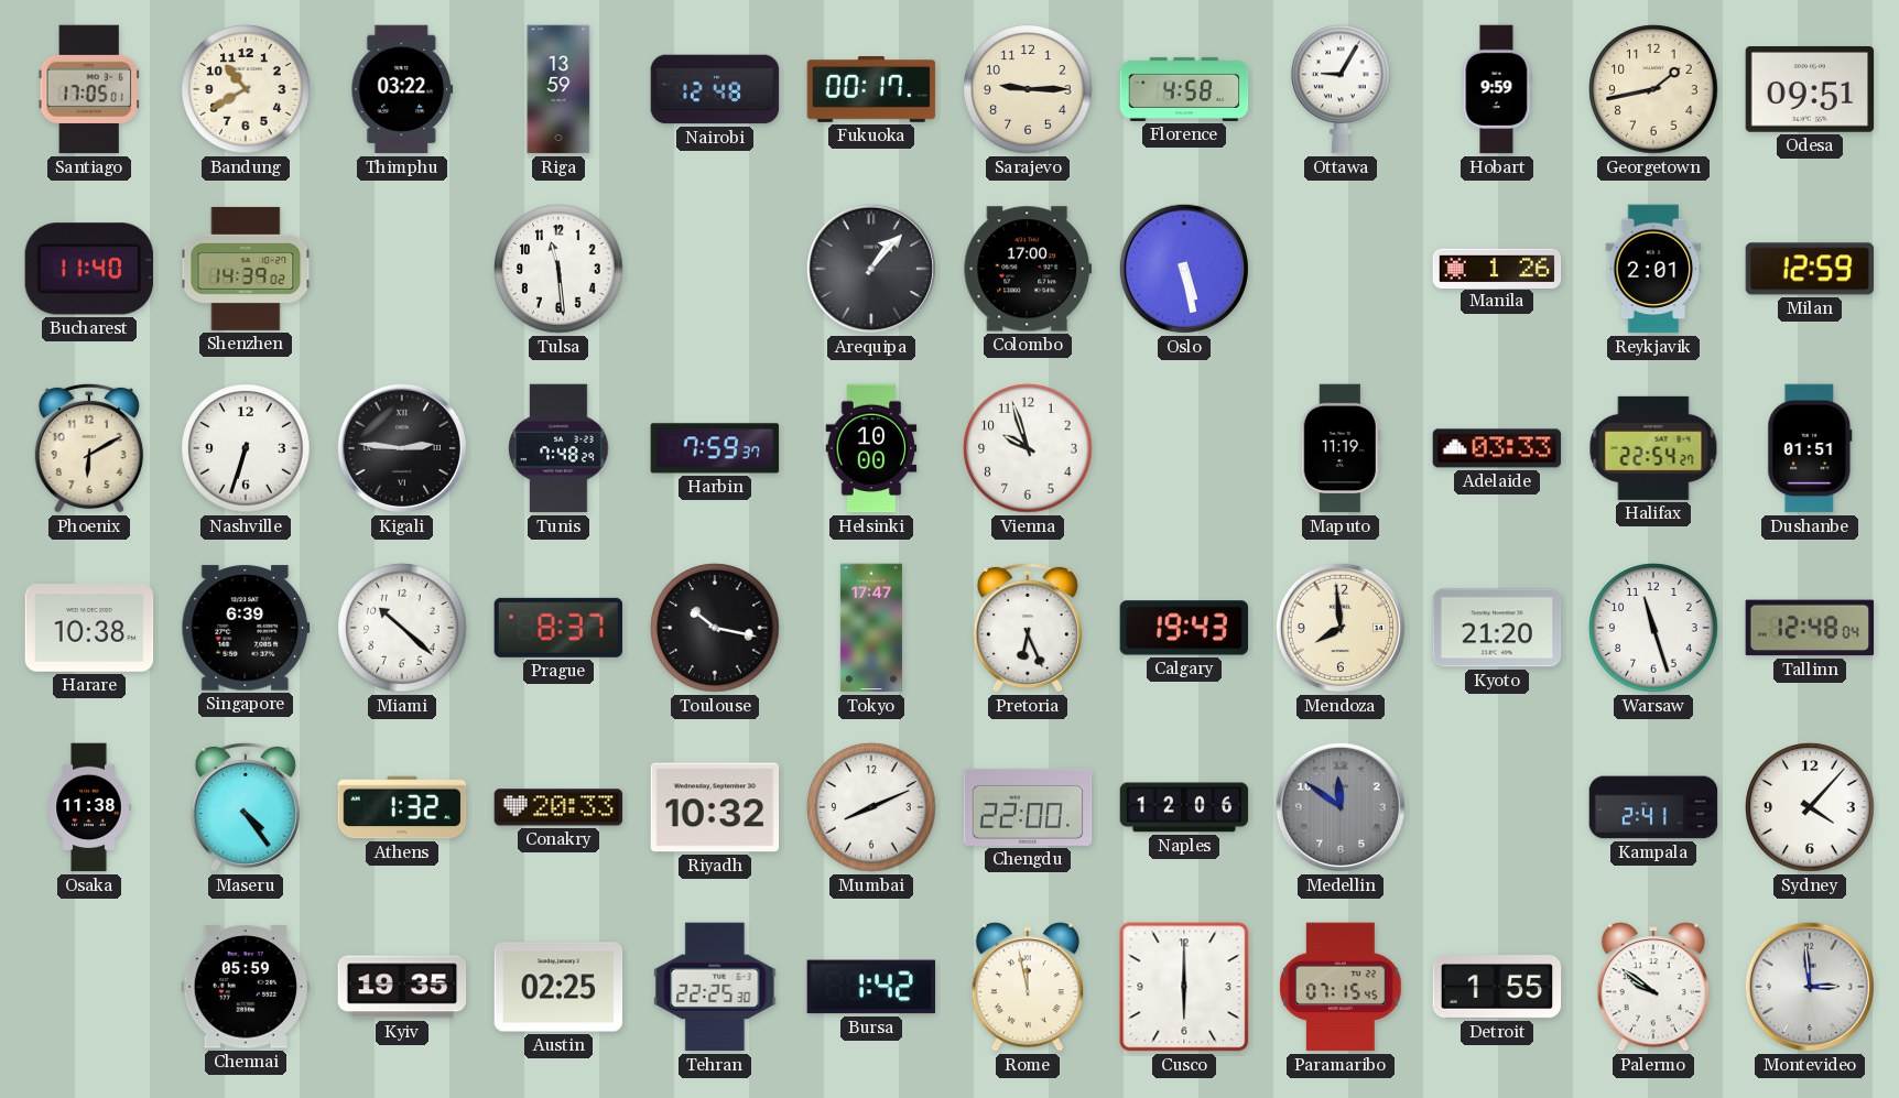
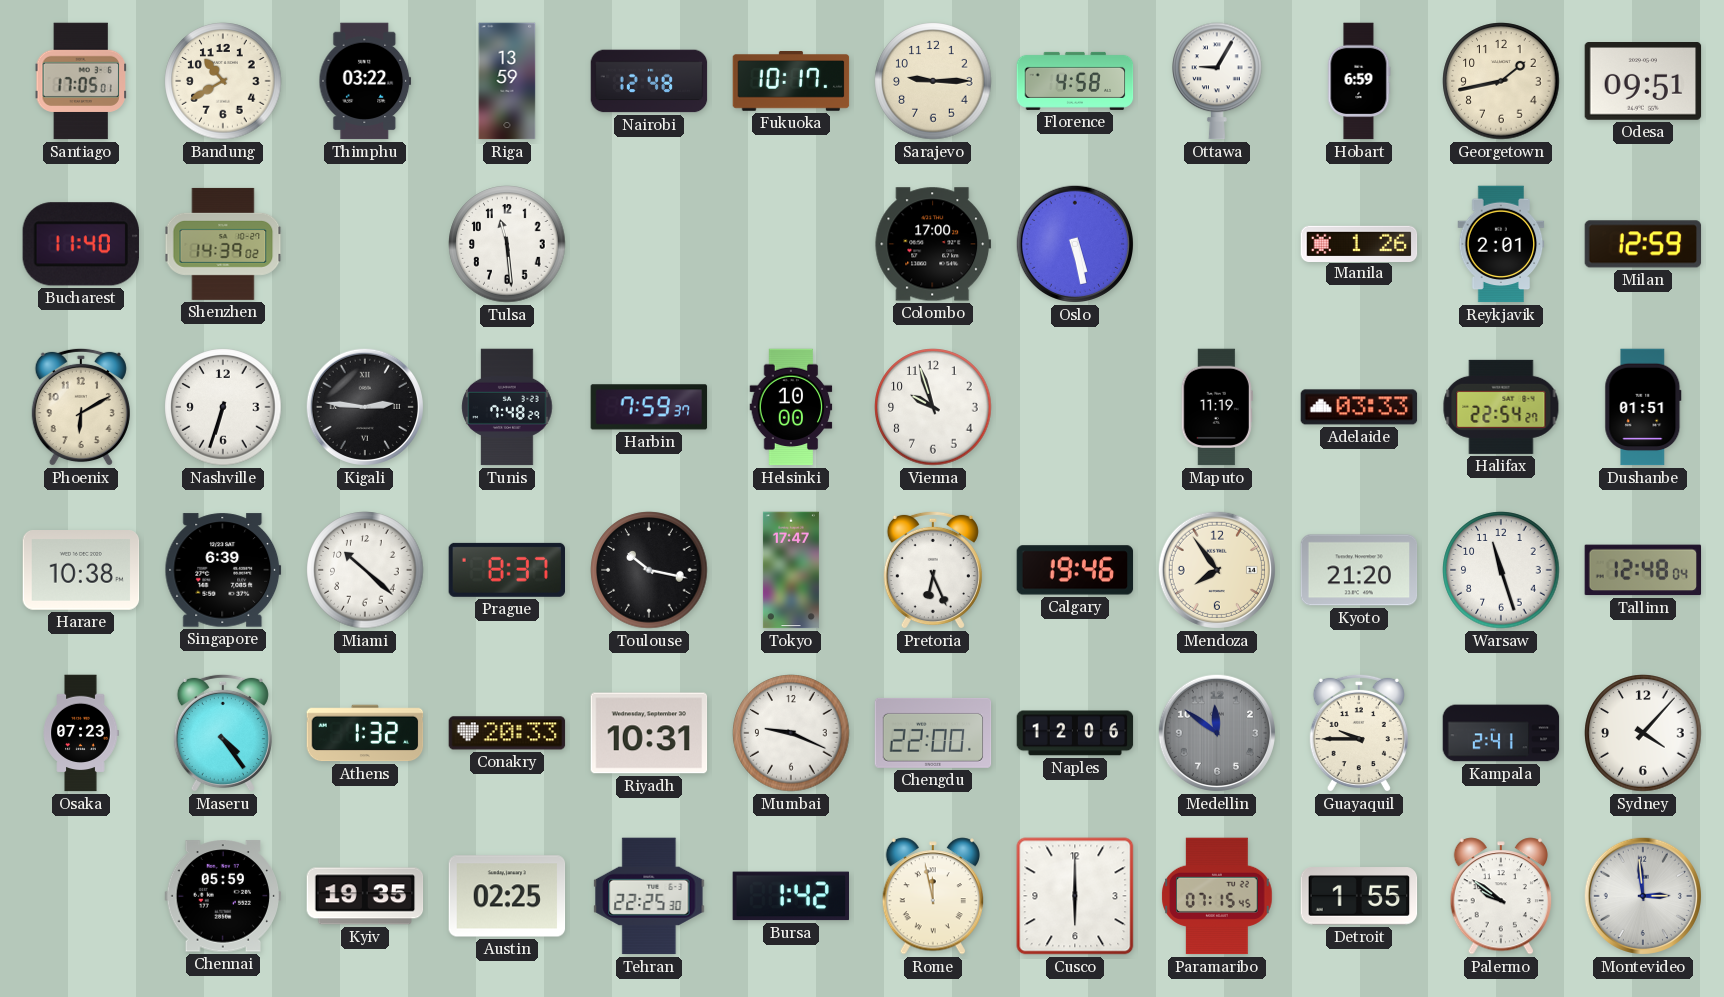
Fukuoka: 00:17 -> 10:17 (791, 82)
Hobart: 9:59 -> 6:59 (1359, 81)
Arequipa: 1:07 -> none (871, 269)
Calgary: 19:43 -> 19:46 (1075, 570)
Mendoza: 7:59 -> 7:54 (1217, 570)
Osaka: 11:38 -> 07:23 (81, 733)
Riyadh: 10:32 -> 10:31 (649, 733)
Mumbai: 8:11 -> 9:19 (791, 733)
Guayaquil: none -> 9:45 (1359, 733)
